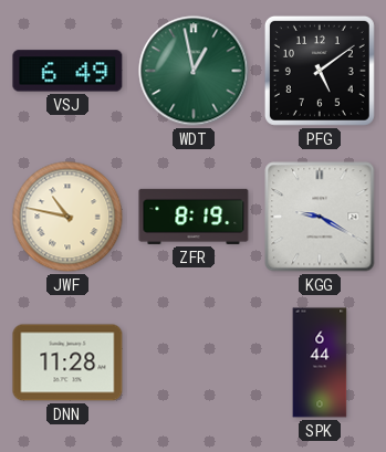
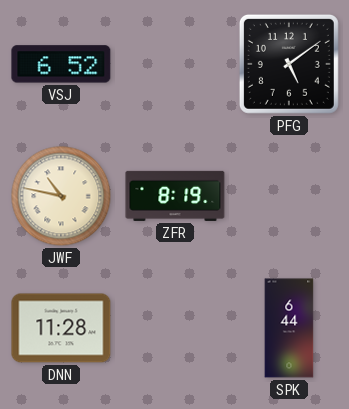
VSJ: 6:49 -> 6:52 (61, 64)
WDT: 12:58 -> none (194, 71)
KGG: 9:20 -> none (320, 217)
